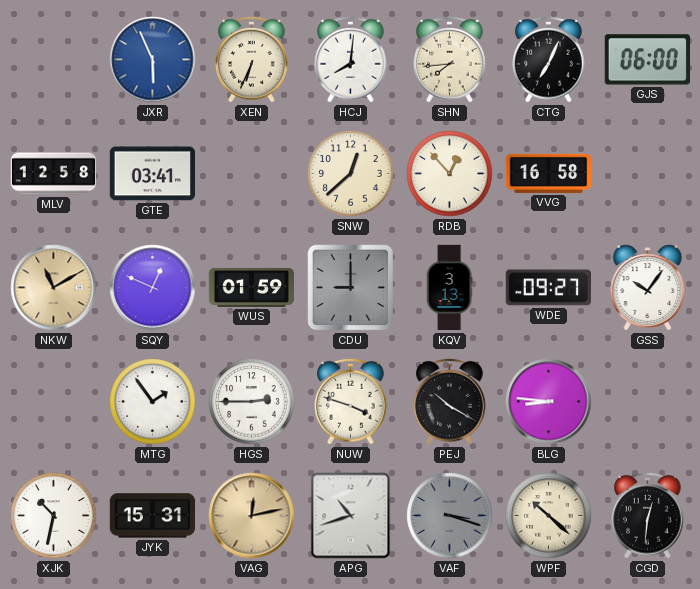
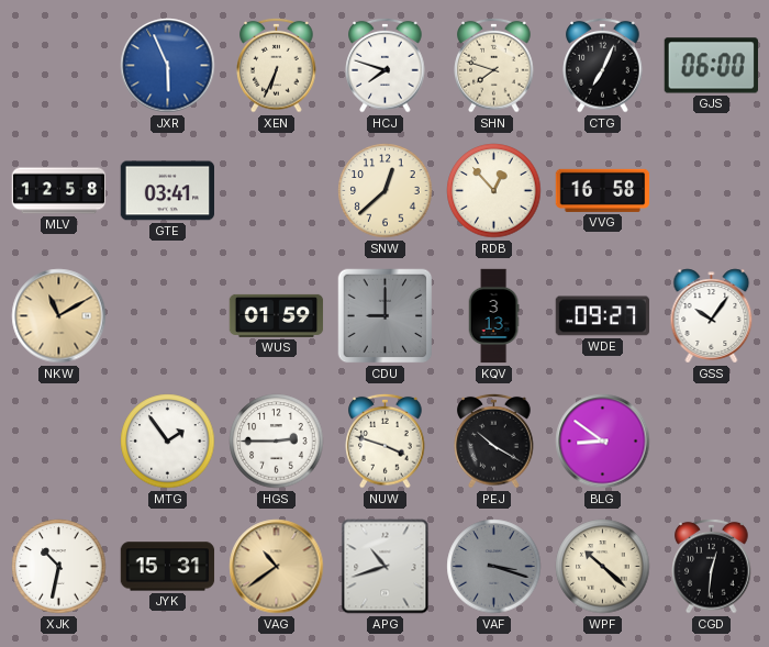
HCJ: 8:01 -> 7:48 (386, 65)
SHN: 7:44 -> 7:48 (494, 65)
SQY: 12:49 -> none (153, 288)
BLG: 8:46 -> 8:51 (603, 442)
VAG: 12:13 -> 10:39 (277, 567)
